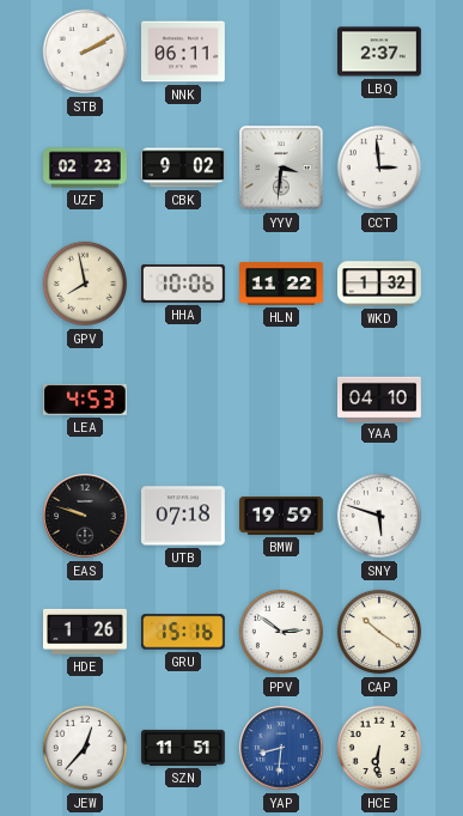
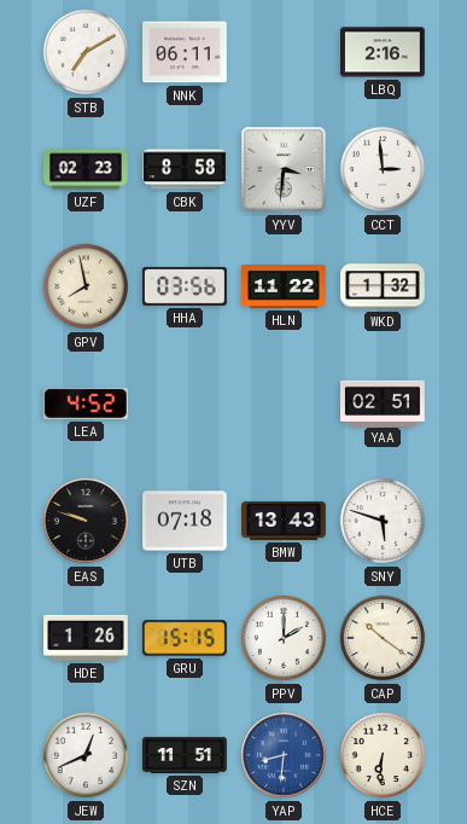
STB: 2:10 -> 7:10 (86, 52)
LBQ: 2:37 -> 2:16 (384, 52)
CBK: 9:02 -> 8:58 (186, 169)
HHA: 10:06 -> 03:56 (186, 286)
LEA: 4:53 -> 4:52 (86, 404)
YAA: 04:10 -> 02:51 (384, 402)
BMW: 19:59 -> 13:43 (285, 521)
GRU: 15:16 -> 15:15 (185, 638)
PPV: 2:51 -> 2:00 (284, 638)
JEW: 12:37 -> 12:41 (86, 755)
